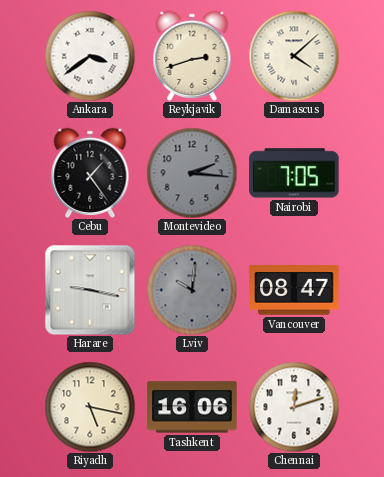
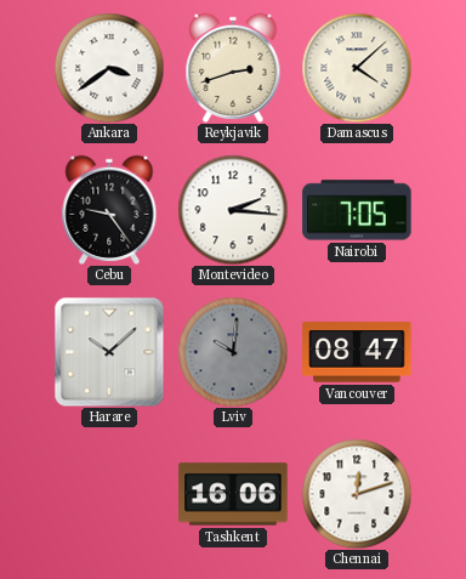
Cebu: 1:24 -> 9:24 (109, 210)
Montevideo dial: grey -> white (233, 210)
Harare: 9:17 -> 10:08 (109, 352)
Riyadh: 5:17 -> none (90, 407)
